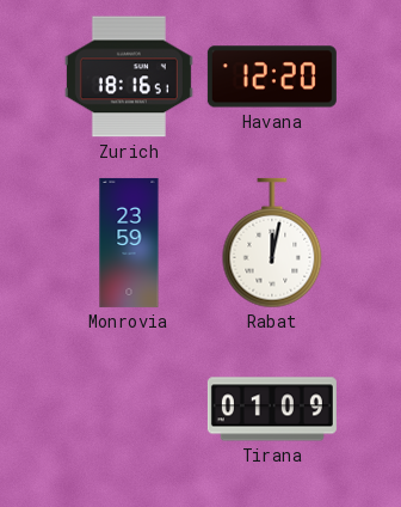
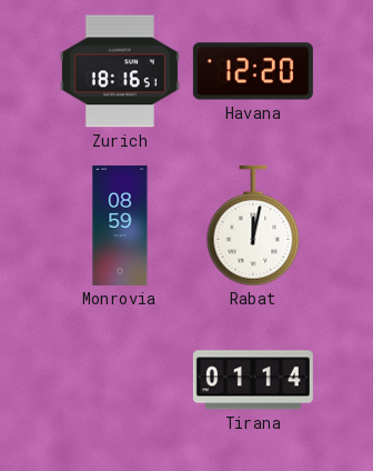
Monrovia: 23:59 -> 08:59 (120, 226)
Tirana: 01:09 -> 01:14 (253, 380)
